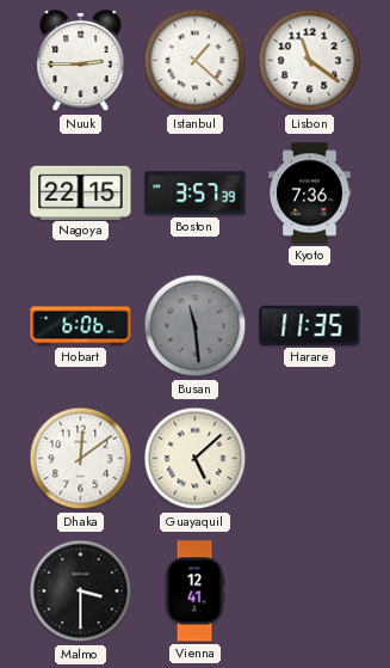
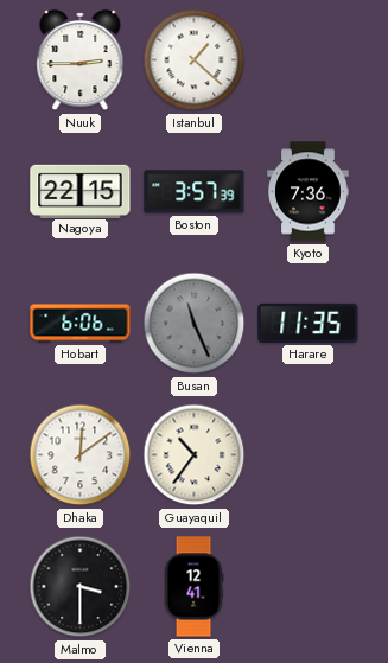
Lisbon: 11:21 -> none (310, 61)
Busan: 11:29 -> 11:26 (195, 324)
Guayaquil: 5:08 -> 10:36 (195, 455)
